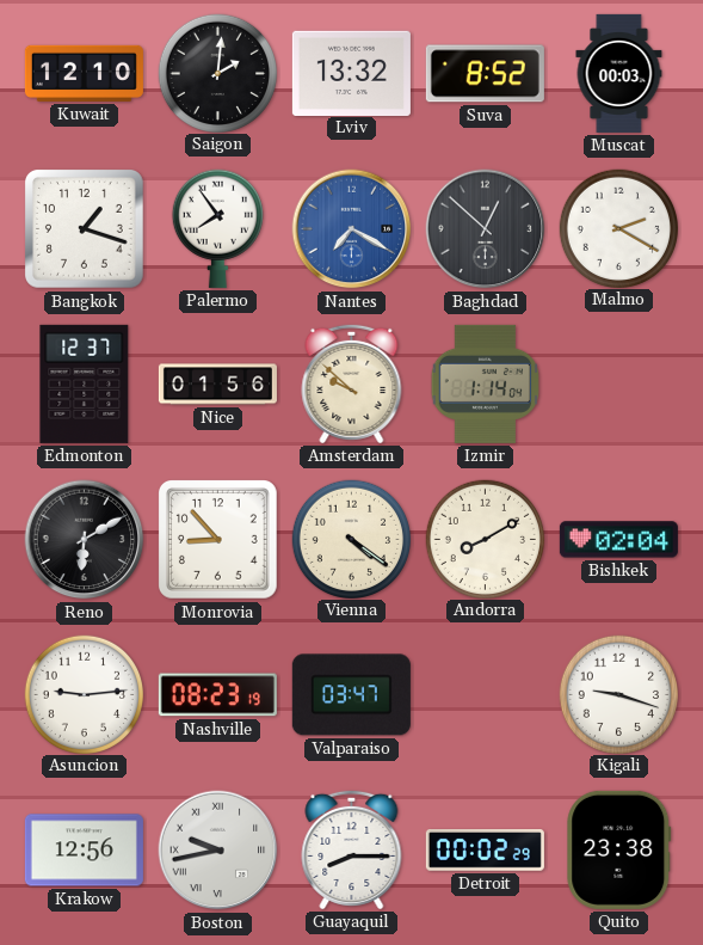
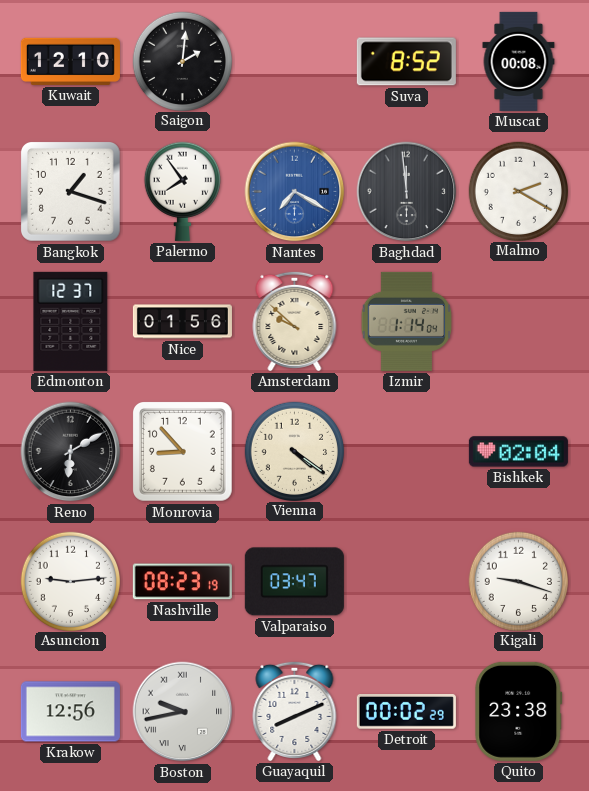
Lviv: 13:32 -> none (351, 73)
Muscat: 00:03 -> 00:08 (519, 61)
Baghdad: 12:52 -> 11:59 (407, 192)
Andorra: 8:10 -> none (485, 539)
Guayaquil: 8:15 -> 8:11 (295, 711)
